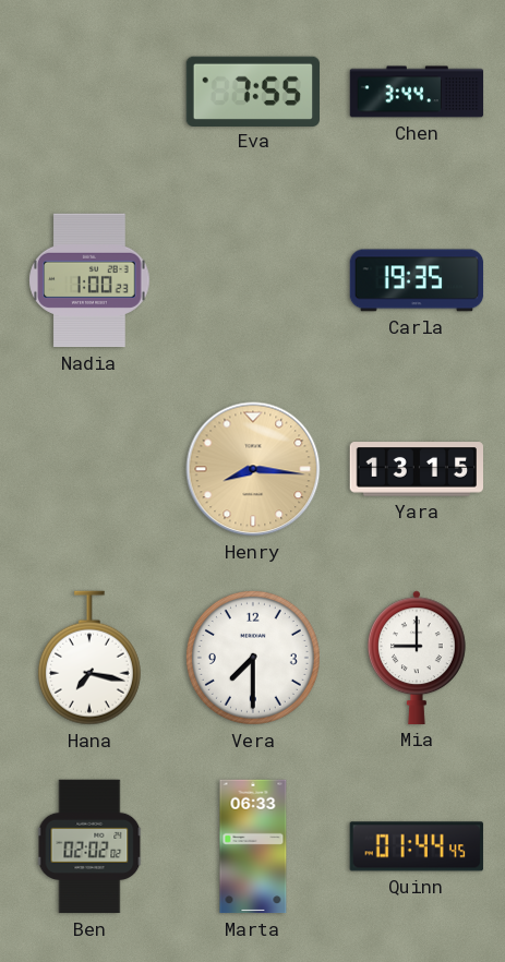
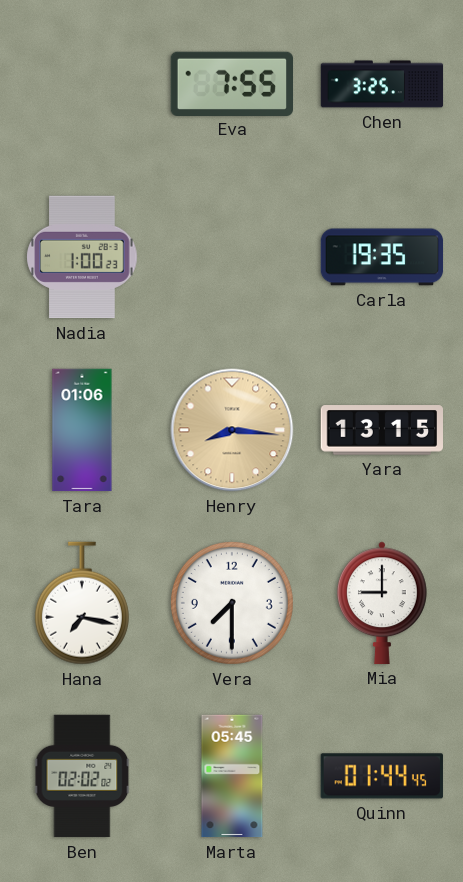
Chen: 3:44 -> 3:25 (382, 84)
Tara: none -> 01:06 (82, 430)
Marta: 06:33 -> 05:45 (232, 776)
